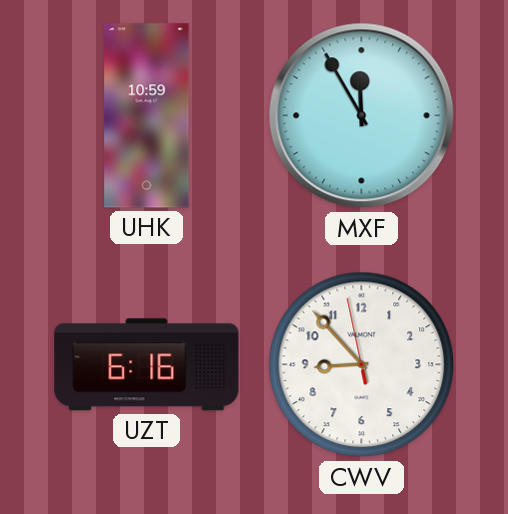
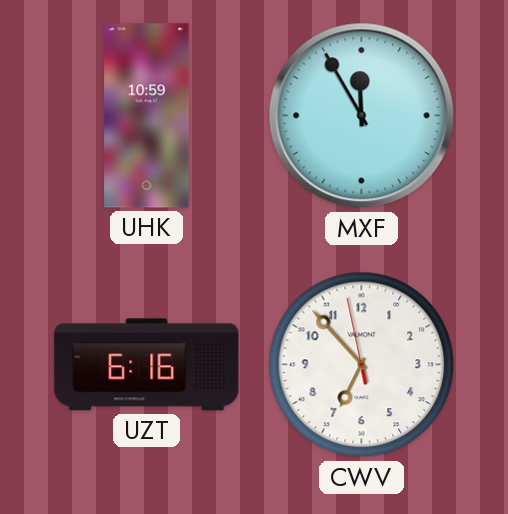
CWV: 8:52 -> 6:52 (362, 365)
